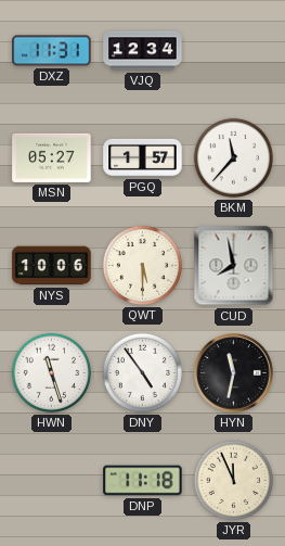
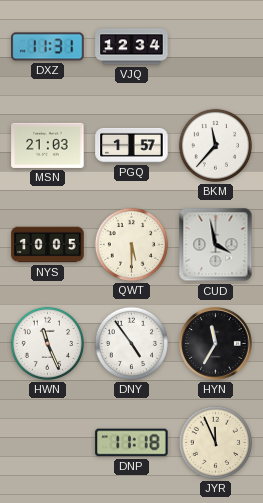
MSN: 05:27 -> 21:03 (48, 145)
NYS: 10:06 -> 10:05 (48, 245)
CUD: 7:58 -> 3:58 (216, 245)
HWN: 11:27 -> 11:26 (47, 343)
HYN: 11:32 -> 11:35 (216, 344)
